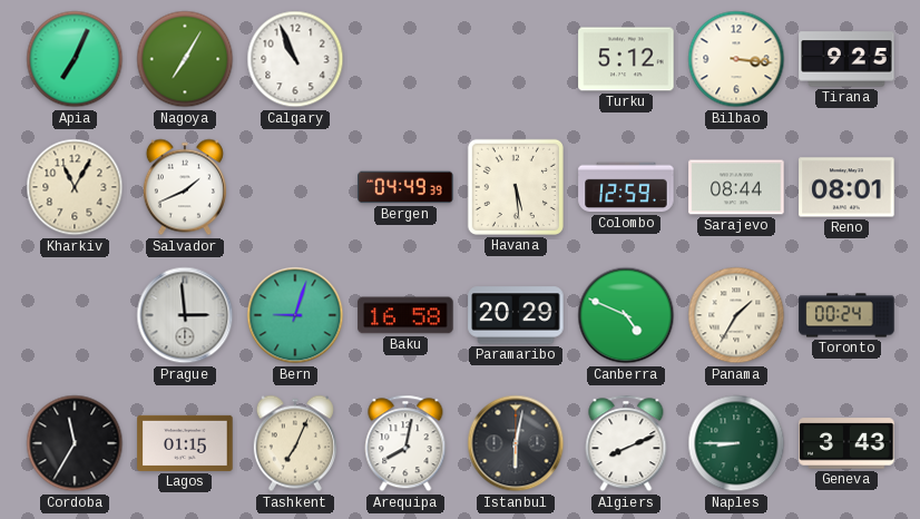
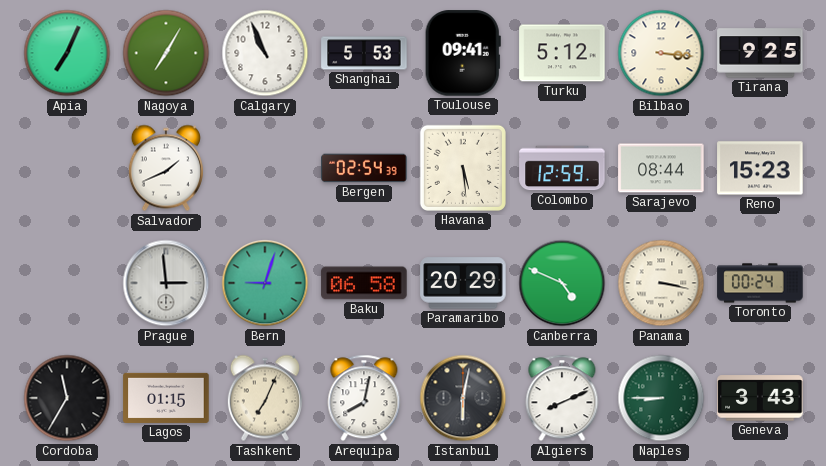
Shanghai: none -> 5:53 (364, 53)
Toulouse: none -> 09:41 (463, 53)
Kharkiv: 11:05 -> none (75, 187)
Bergen: 04:49 -> 02:54 (364, 168)
Reno: 08:01 -> 15:23 (760, 168)
Baku: 16:58 -> 06:58 (364, 283)
Panama: 1:35 -> 3:17 (661, 283)
